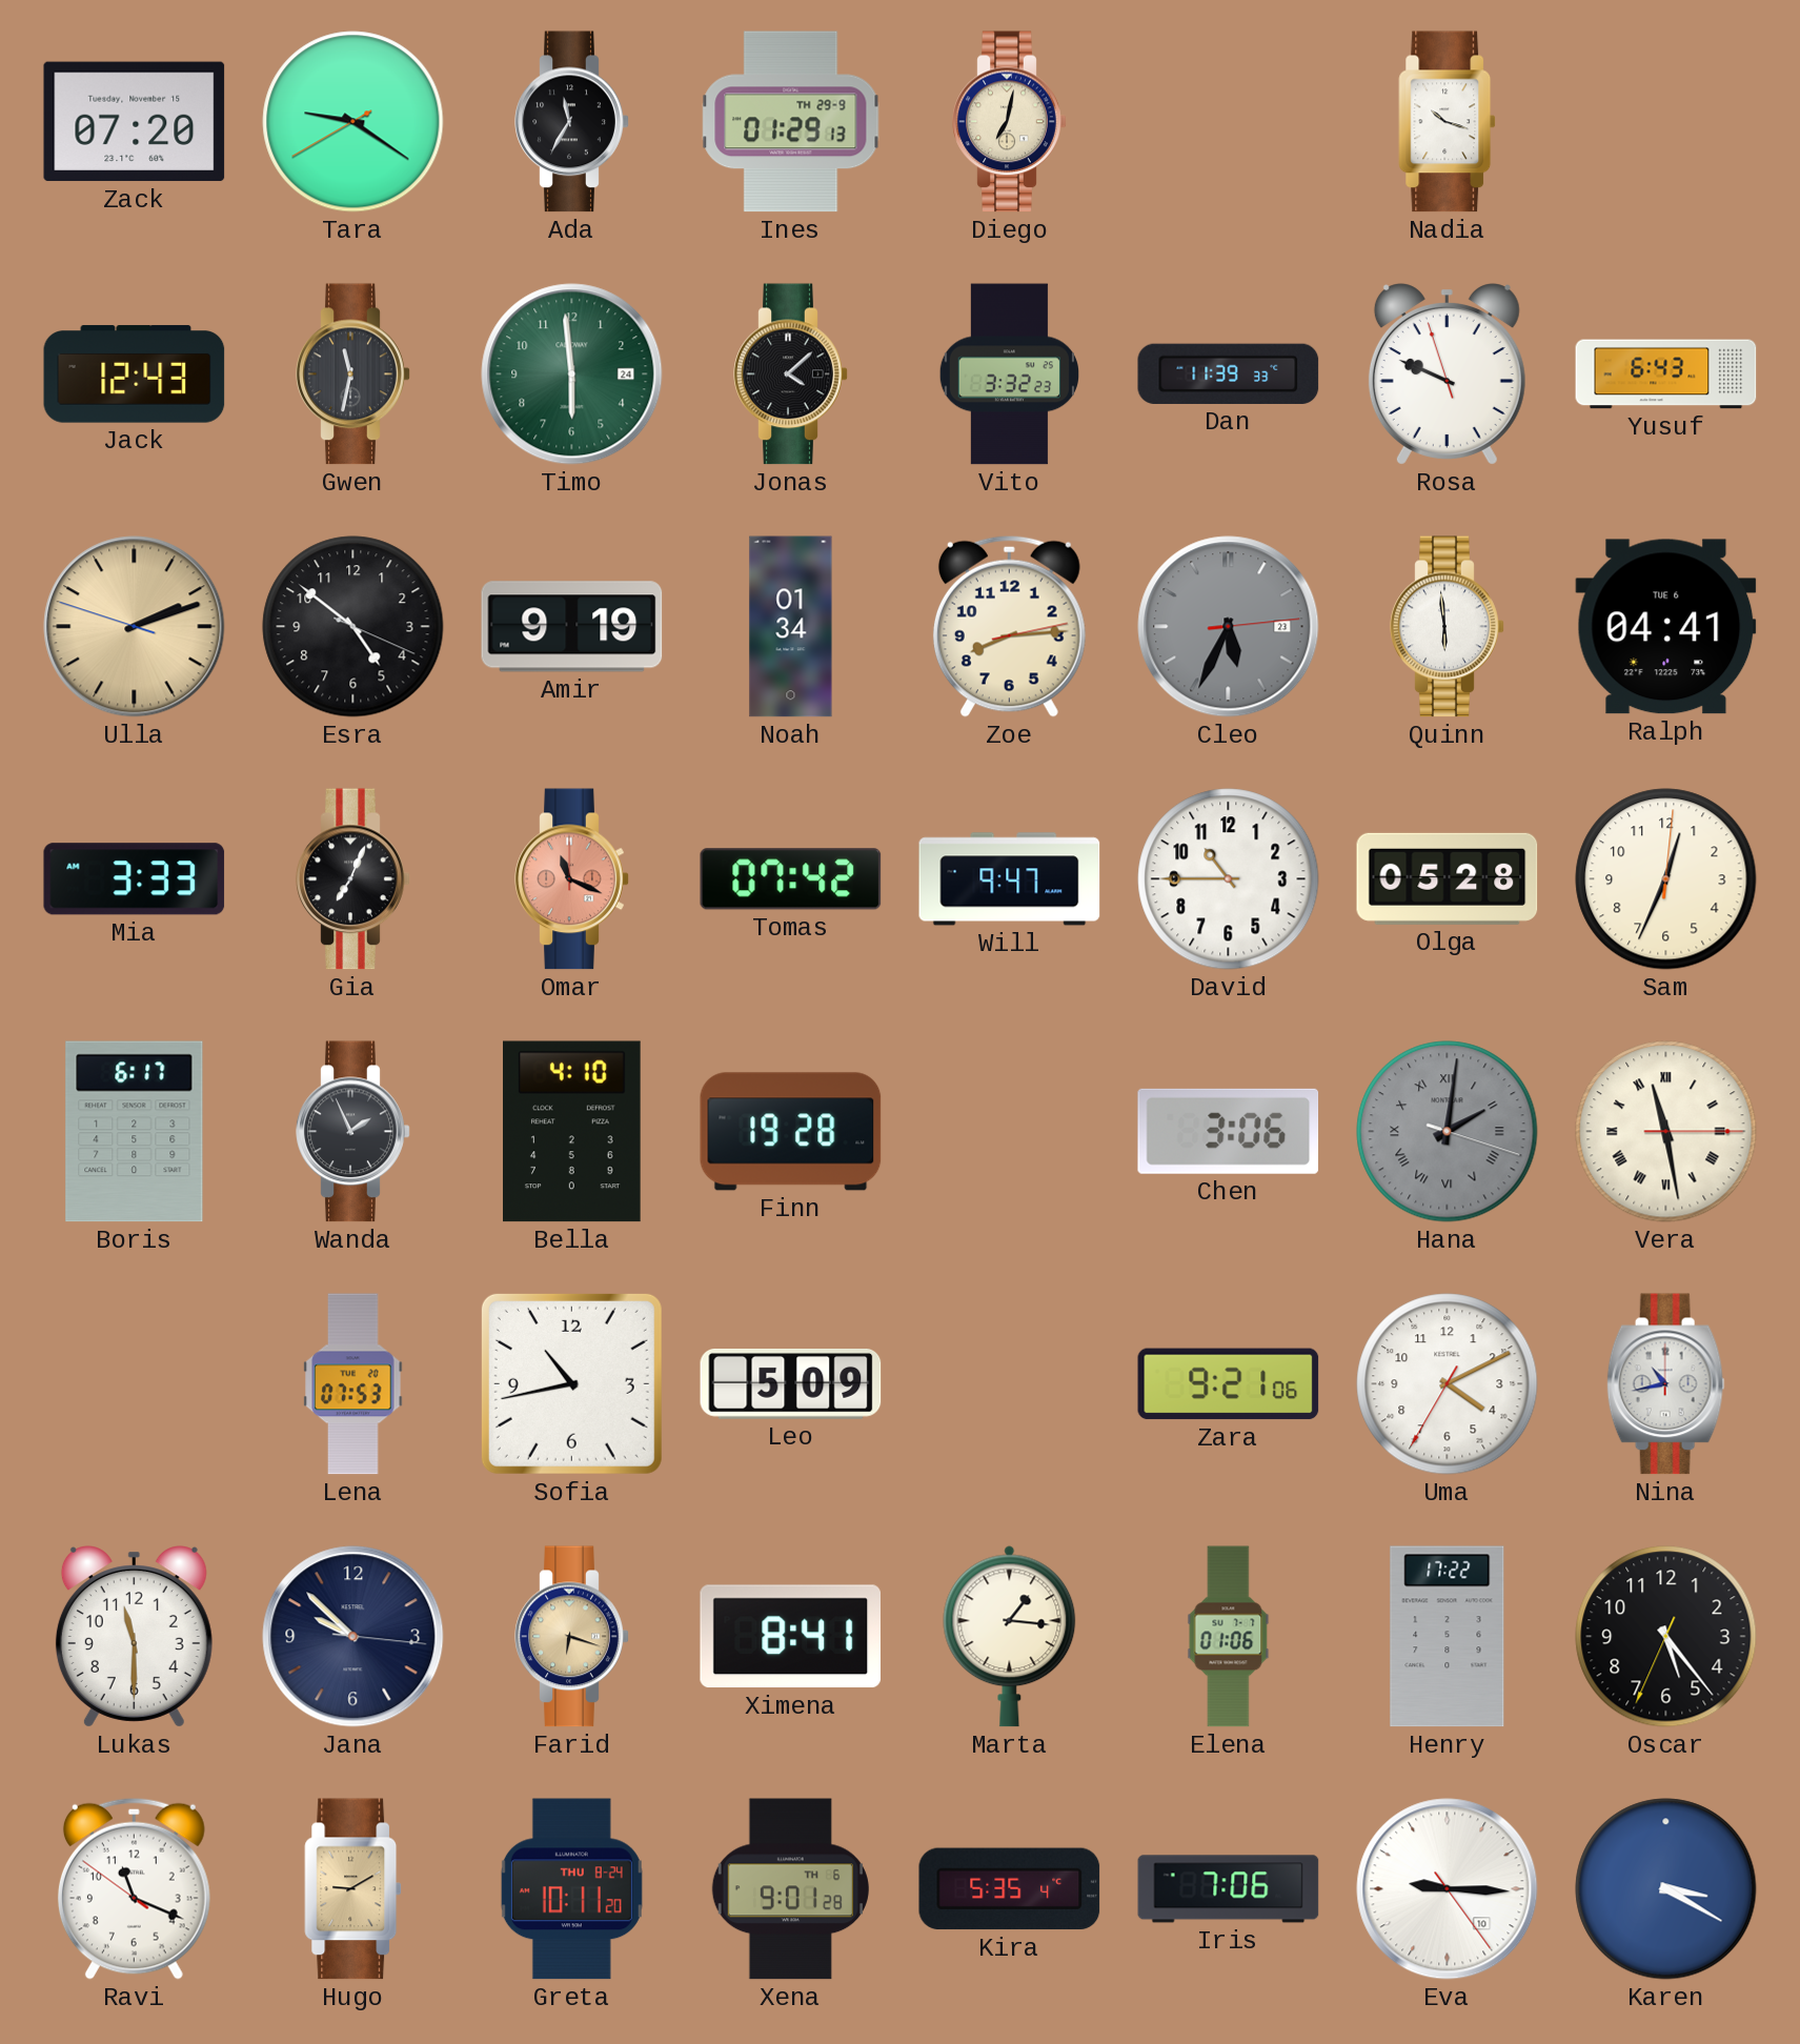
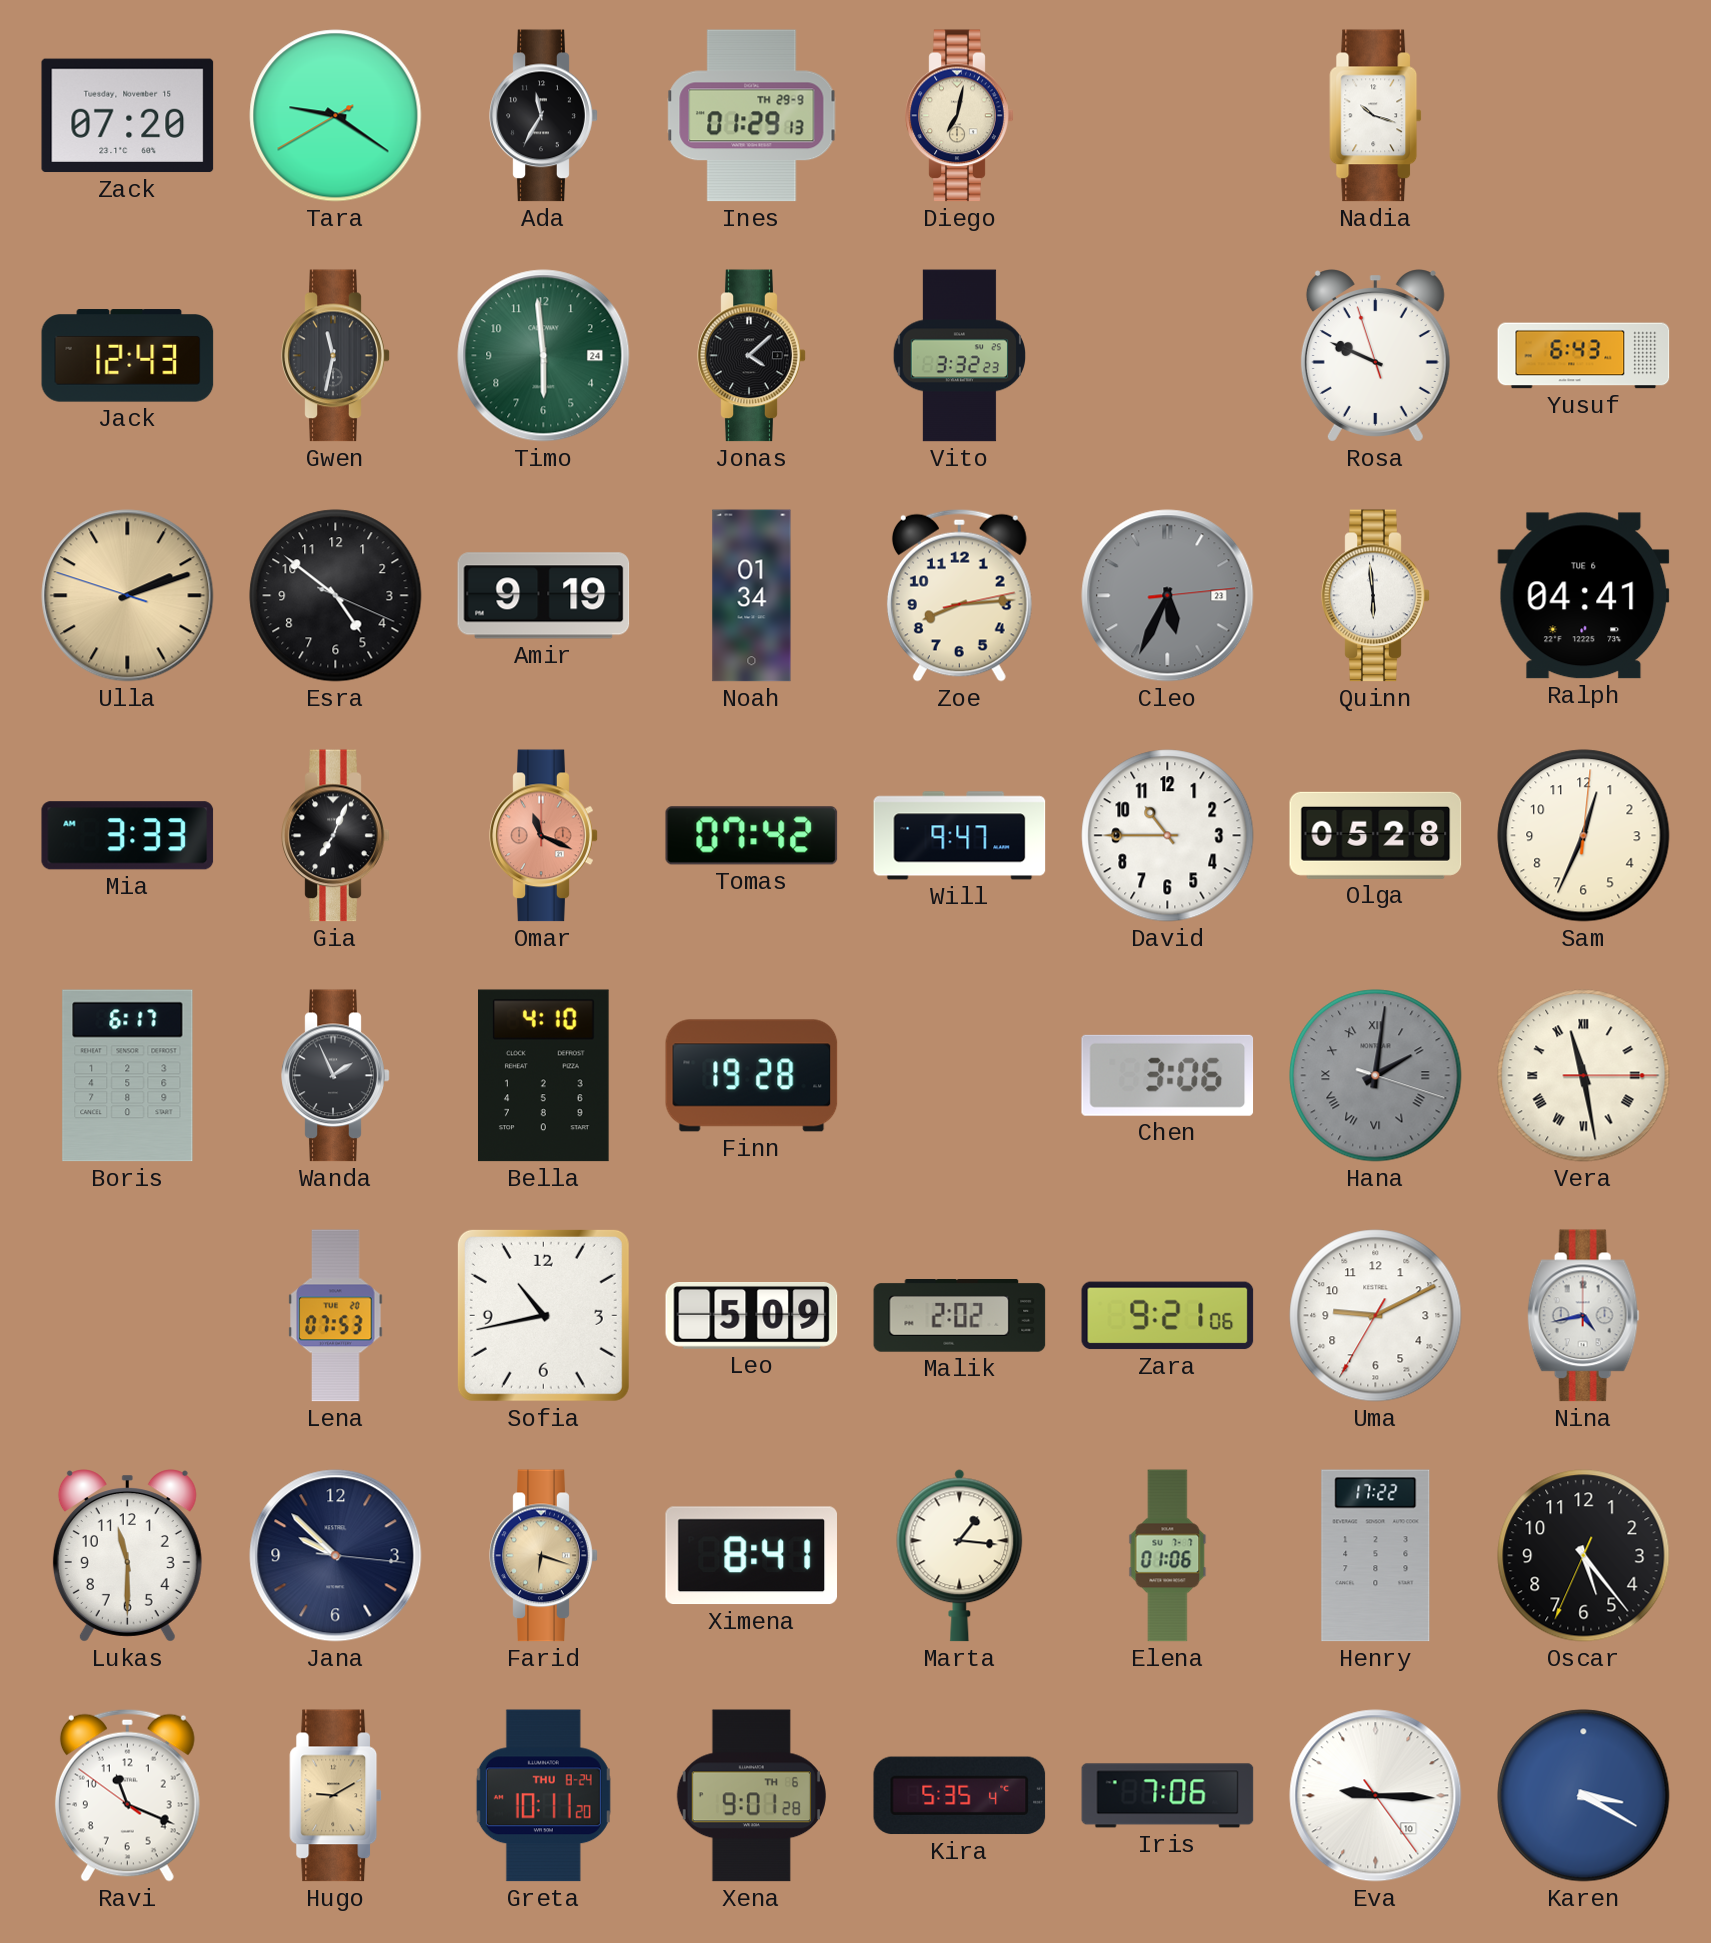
Dan: 11:39 -> none (1229, 373)
Malik: none -> 2:02 (960, 1316)
Uma: 4:10 -> 9:10 (1376, 1316)
Nina: 10:43 -> 4:43 (1583, 1316)
